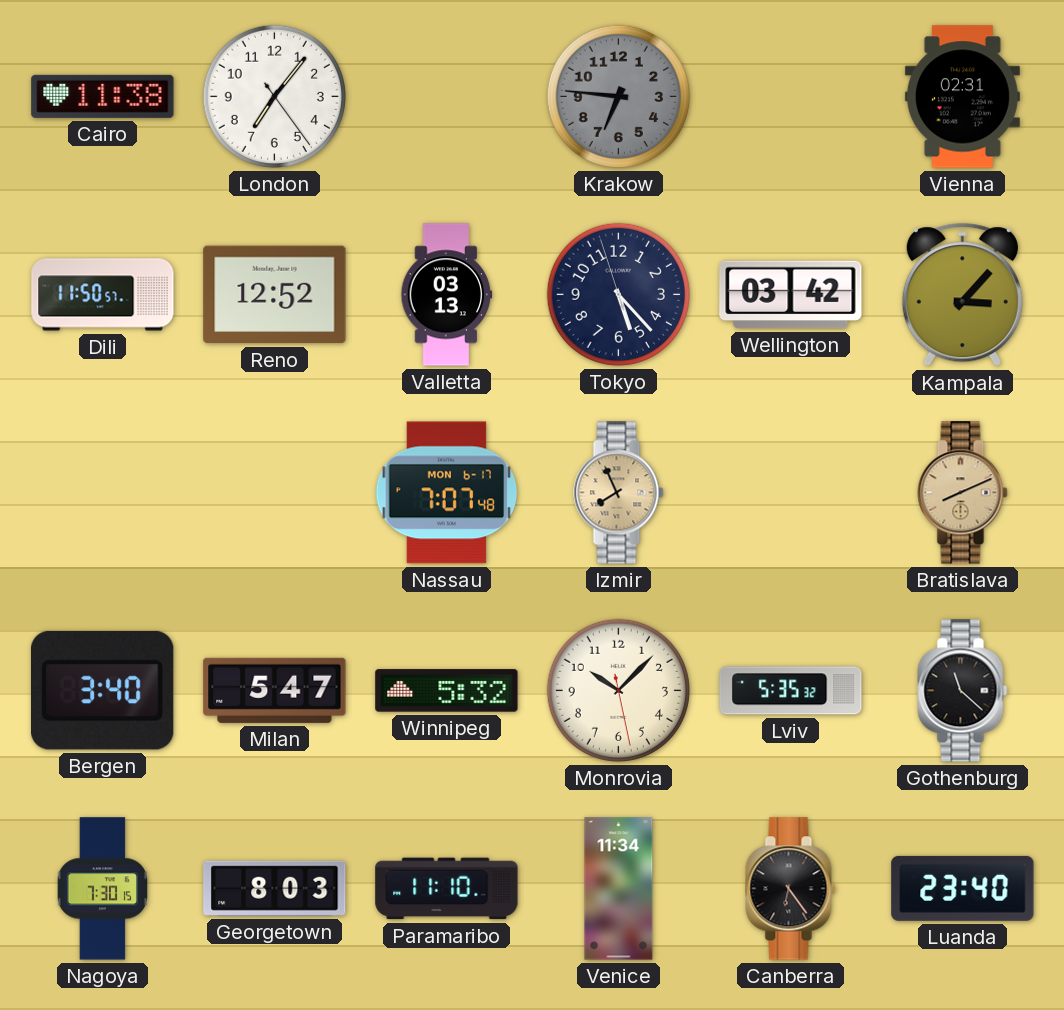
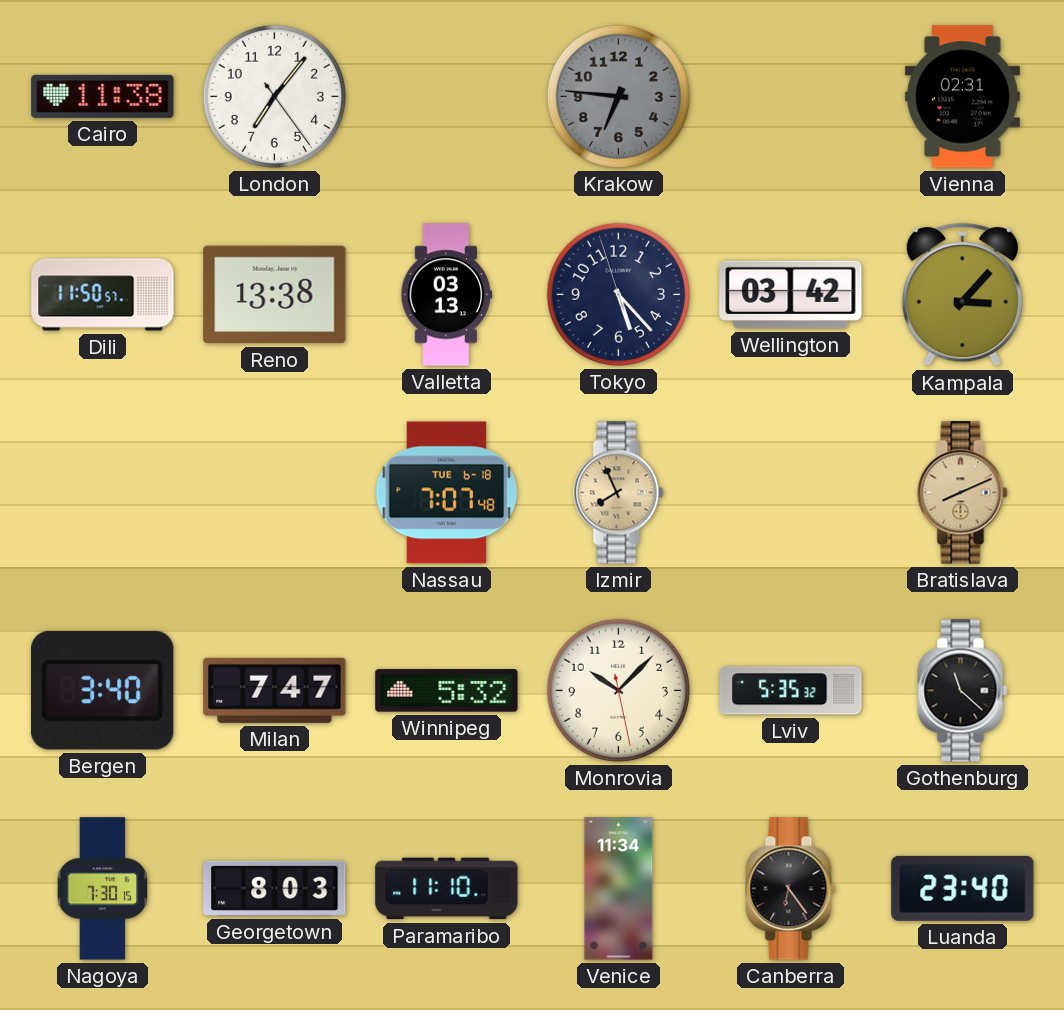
Reno: 12:52 -> 13:38 (275, 295)
Nassau date: MON 6-17 -> TUE 6-18 (447, 493)
Milan: 5:47 -> 7:47 (275, 690)
